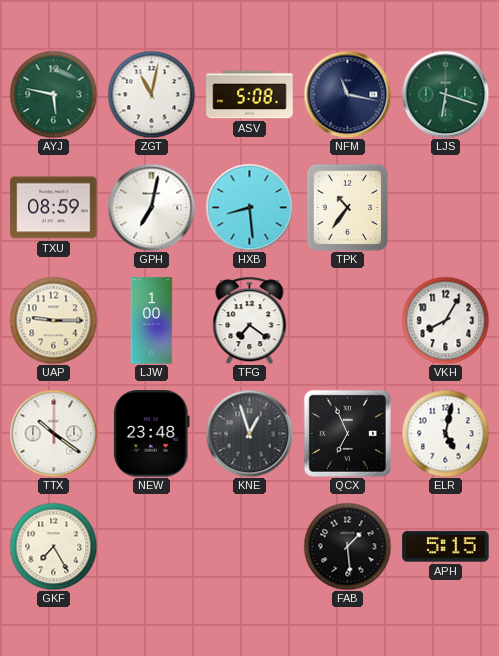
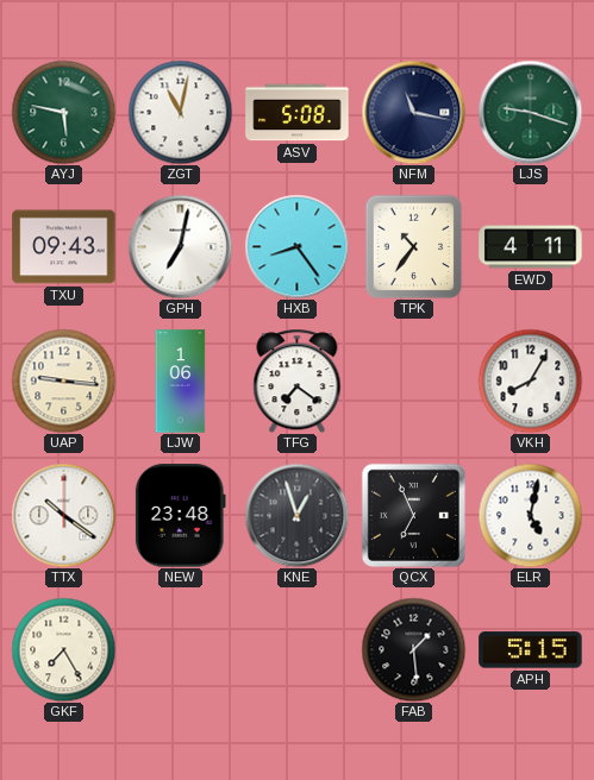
LJS: 6:18 -> 9:18 (530, 112)
TXU: 08:59 -> 09:43 (64, 247)
HXB: 8:29 -> 8:24 (296, 246)
EWD: none -> 4:11 (531, 247)
UAP: 9:15 -> 9:16 (63, 380)
LJW: 1:00 -> 1:06 (181, 382)
